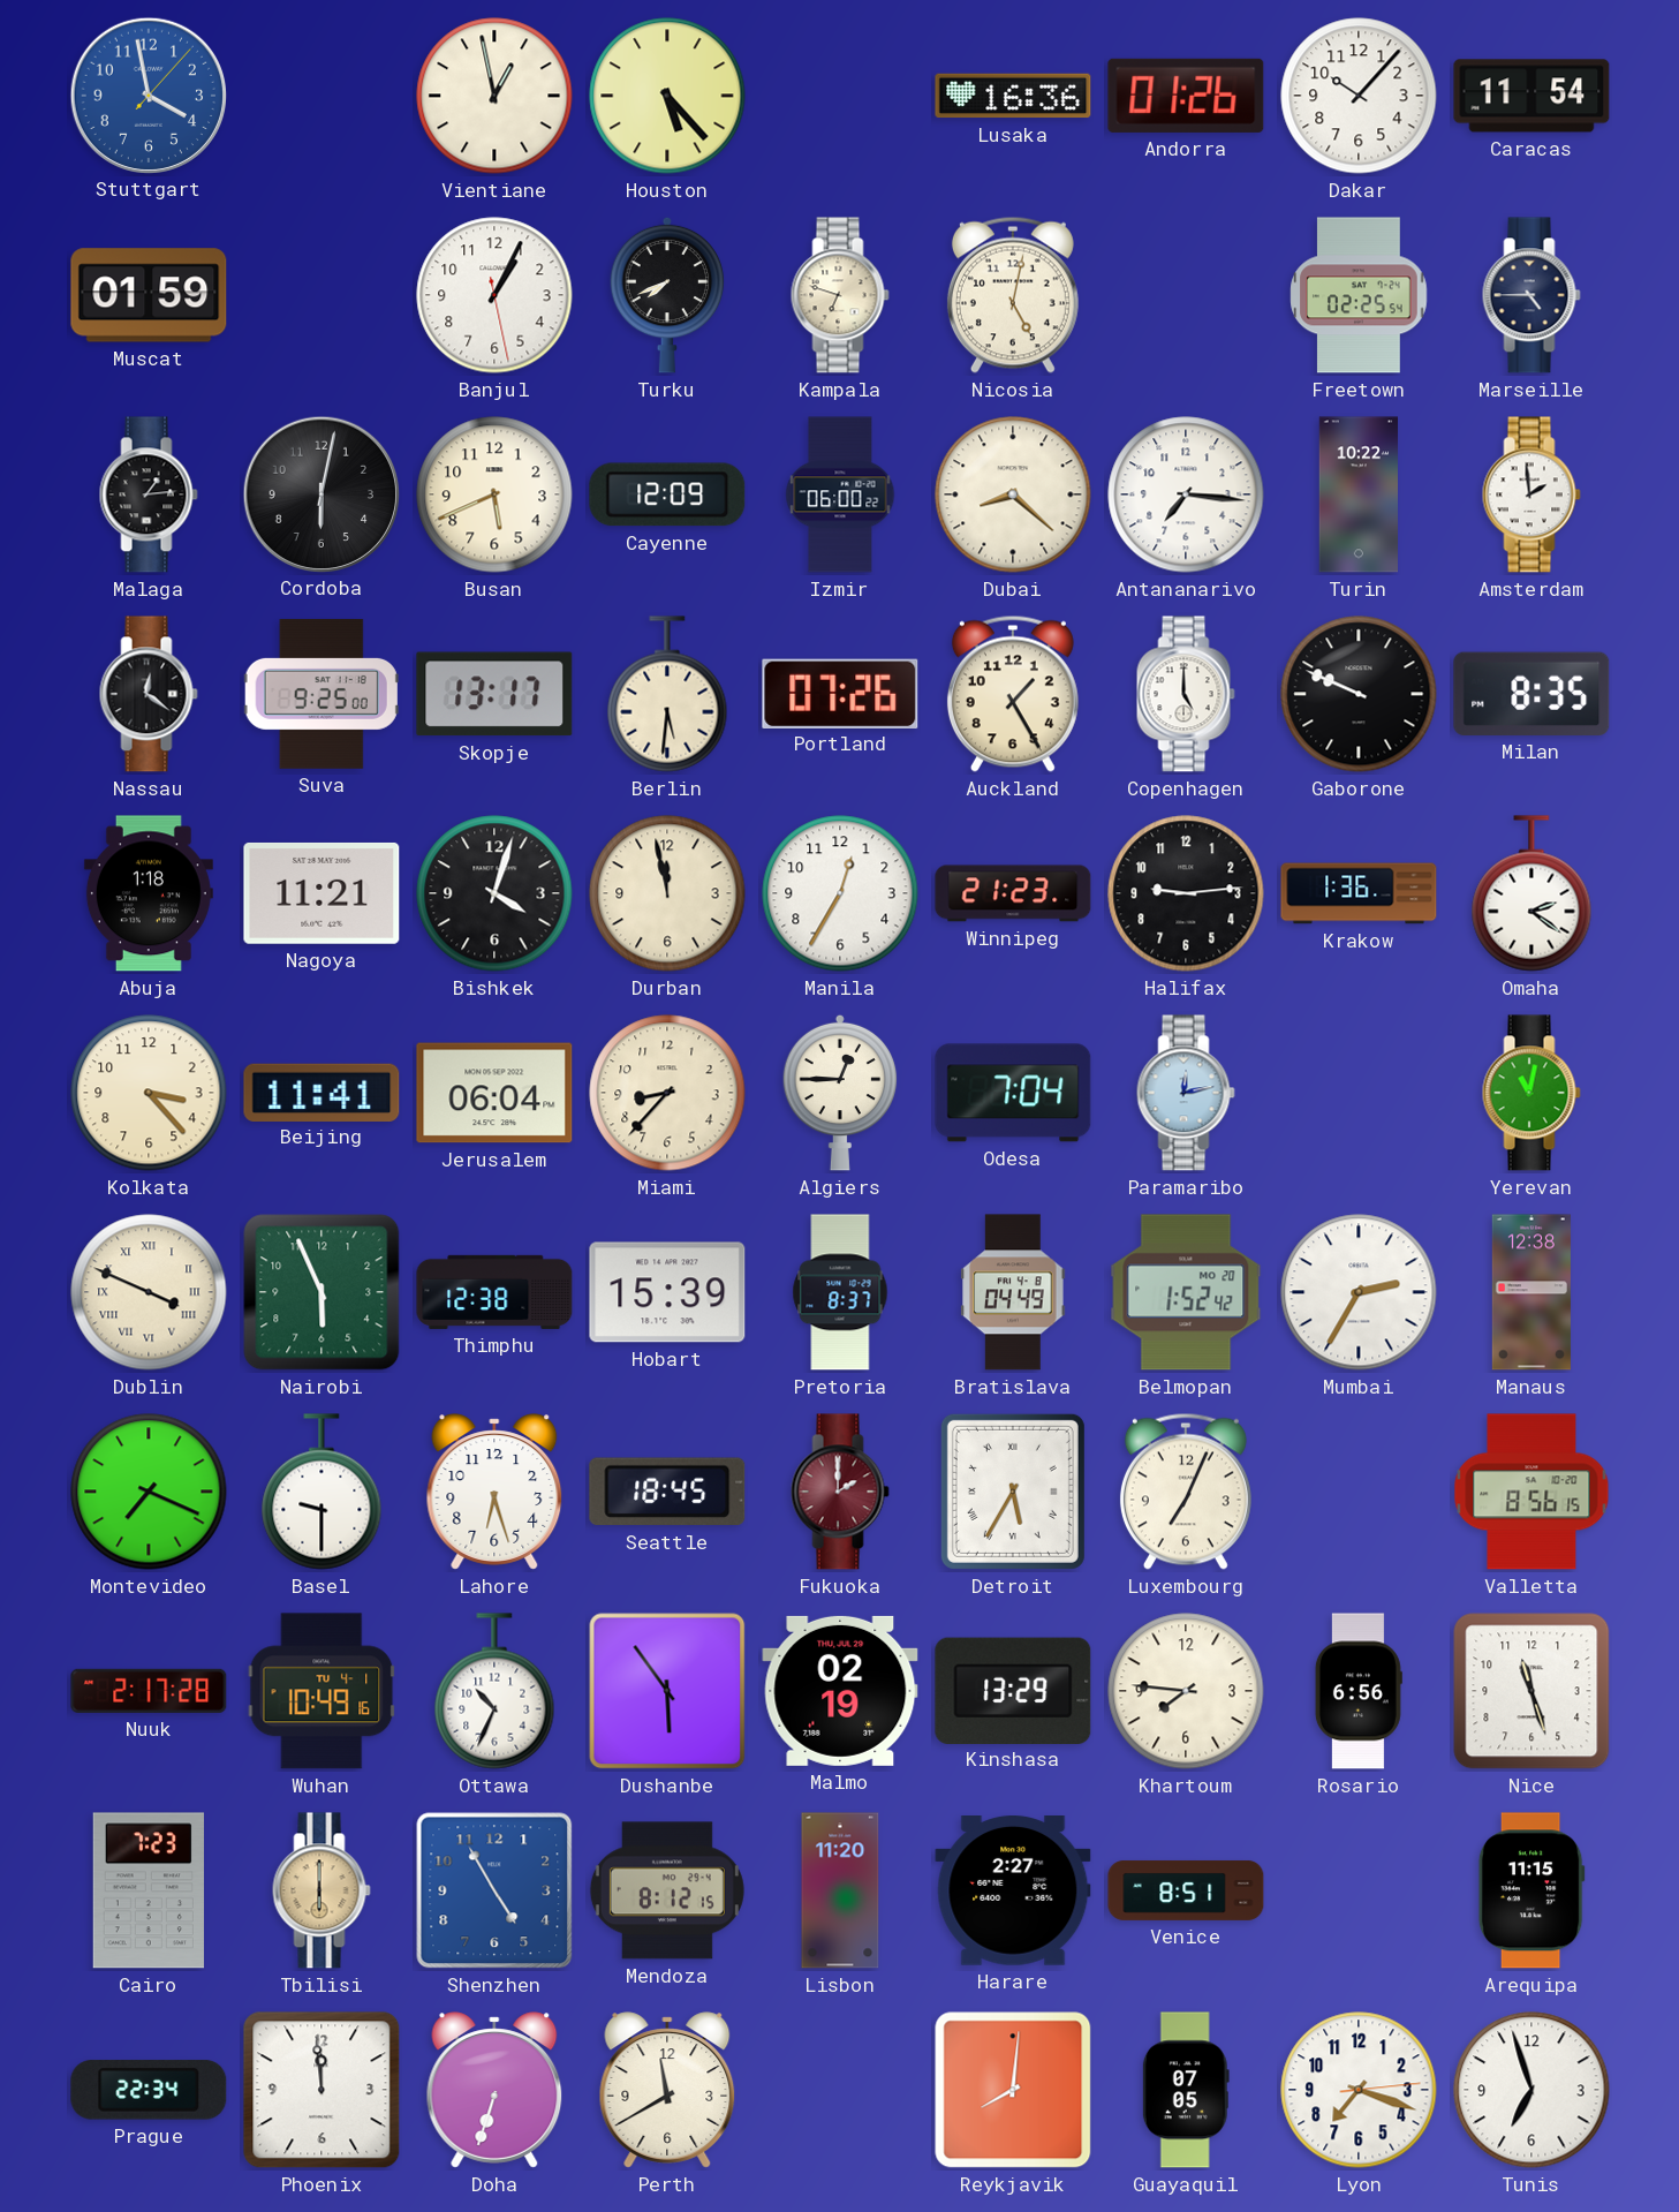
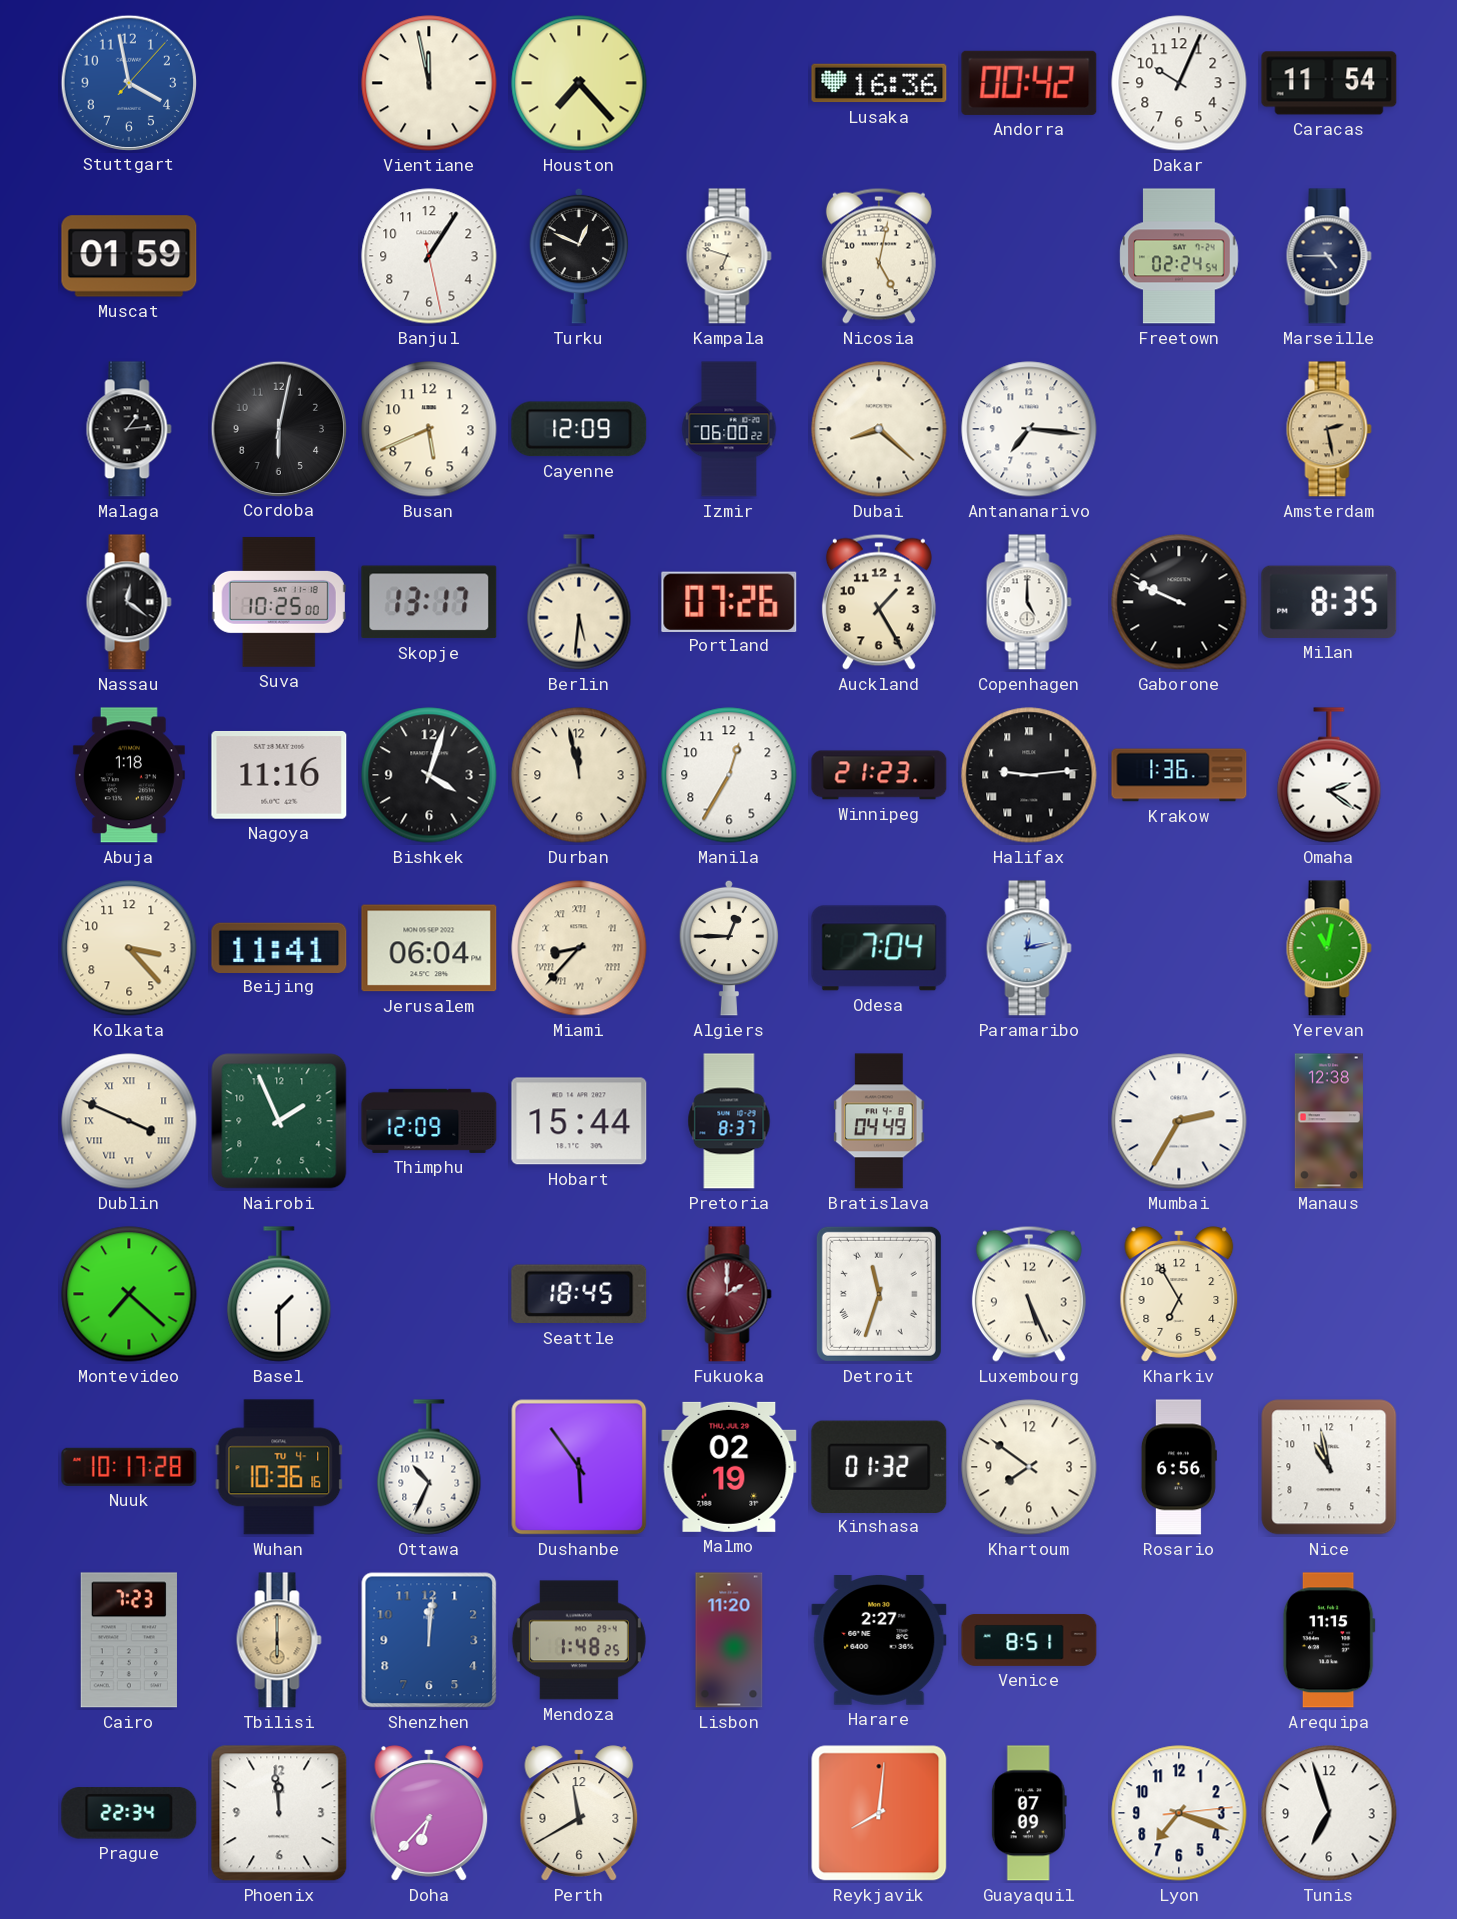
Vientiane: 12:58 -> 11:58 (429, 83)
Houston: 5:23 -> 7:23 (579, 83)
Andorra: 01:26 -> 00:42 (1029, 83)
Dakar: 10:07 -> 10:04 (1179, 83)
Banjul: 1:04 -> 1:05 (429, 256)
Turku: 7:41 -> 12:49 (579, 256)
Freetown: 02:25 -> 02:24 (1179, 256)
Turin: 10:22 -> none (1357, 495)
Amsterdam: 1:59 -> 2:28 (1329, 429)
Amsterdam dial: white -> champagne (1329, 429)
Suva: 9:25 -> 10:25 (279, 602)
Nagoya: 11:21 -> 11:16 (279, 775)
Halifax numerals: Arabic -> Roman (1029, 775)
Miami numerals: Arabic -> Roman (579, 948)
Nairobi: 5:56 -> 1:56 (279, 1121)
Thimphu: 12:38 -> 12:09 (429, 1121)
Hobart: 15:39 -> 15:44 (579, 1121)
Belmopan: 1:52 -> none (1186, 1292)
Montevideo: 7:19 -> 7:22 (129, 1294)
Basel: 9:30 -> 1:30 (279, 1294)
Lahore: 6:27 -> none (494, 1492)
Detroit: 5:35 -> 11:33 (879, 1294)
Luxembourg: 7:04 -> 5:26 (1029, 1294)
Kharkiv: none -> 6:55 (1179, 1294)
Valletta: 8:56 -> none (1531, 1492)
Nuuk: 2:17 -> 10:17 (129, 1467)
Wuhan: 10:49 -> 10:36 (279, 1467)
Kinshasa: 13:29 -> 01:32 (879, 1466)
Khartoum: 7:46 -> 7:51 (1029, 1467)
Nice: 11:27 -> 10:58 (1329, 1467)
Shenzhen: 4:55 -> 12:01 (429, 1640)
Mendoza: 8:12 -> 1:48 (579, 1640)
Doha: 6:33 -> 6:37 (429, 1813)
Guayaquil: 07:05 -> 07:09 (1029, 1813)
